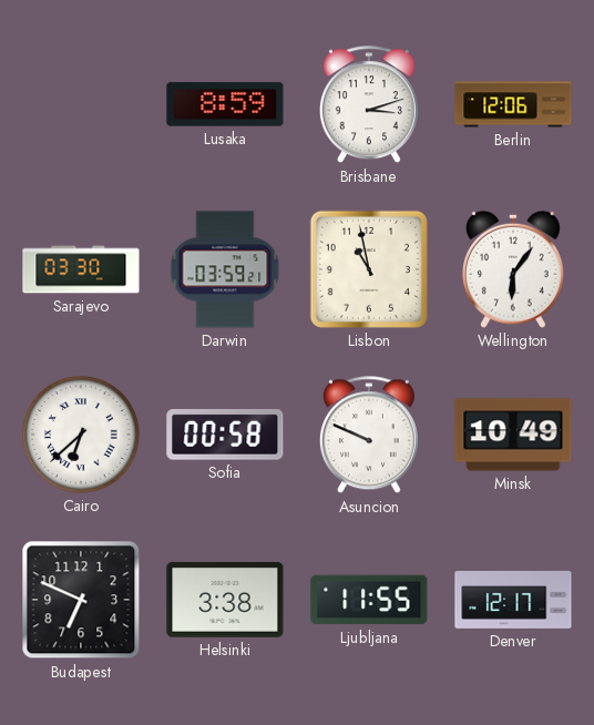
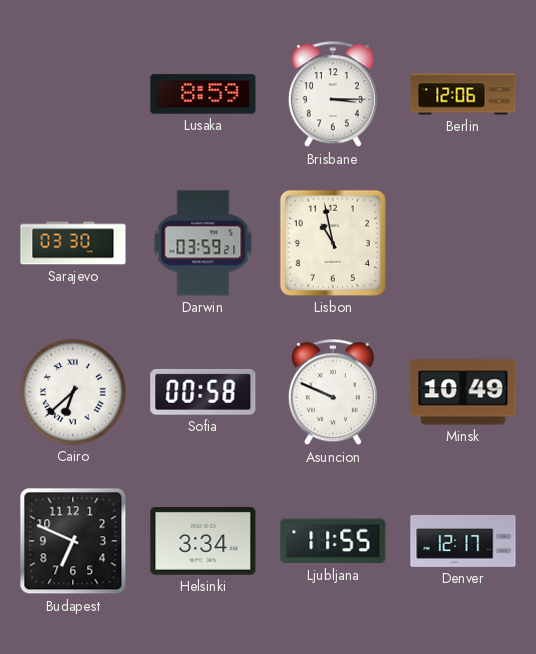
Brisbane: 3:12 -> 3:15 (333, 95)
Wellington: 6:06 -> none (513, 269)
Helsinki: 3:38 -> 3:34 (203, 542)
